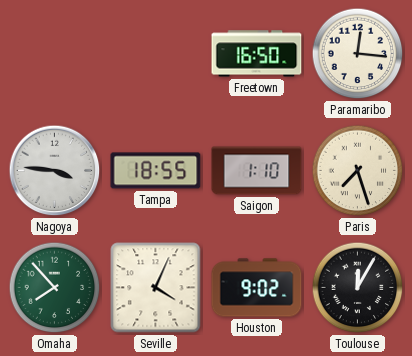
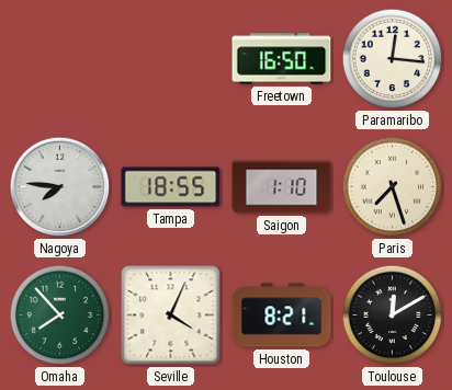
Nagoya: 3:46 -> 7:46 (60, 187)
Houston: 9:02 -> 8:21 (282, 316)
Toulouse: 12:05 -> 12:10 (393, 316)
